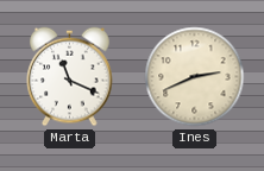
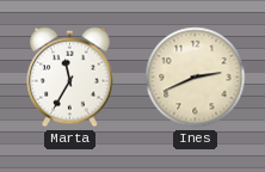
Marta: 11:19 -> 11:35 (70, 78)
